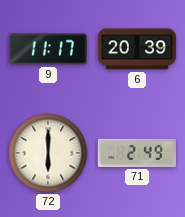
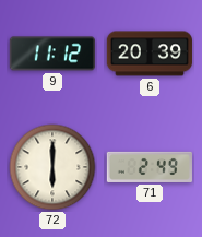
9: 11:17 -> 11:12 (52, 54)
